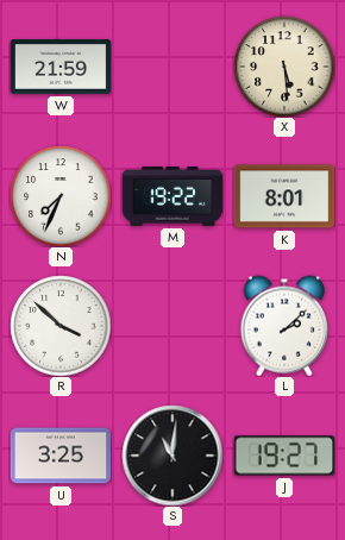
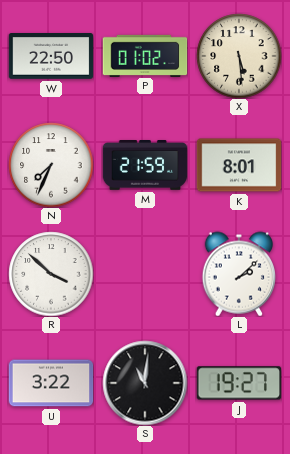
W: 21:59 -> 22:50 (51, 57)
P: none -> 01:02 (145, 55)
M: 19:22 -> 21:59 (145, 166)
U: 3:25 -> 3:22 (51, 383)
